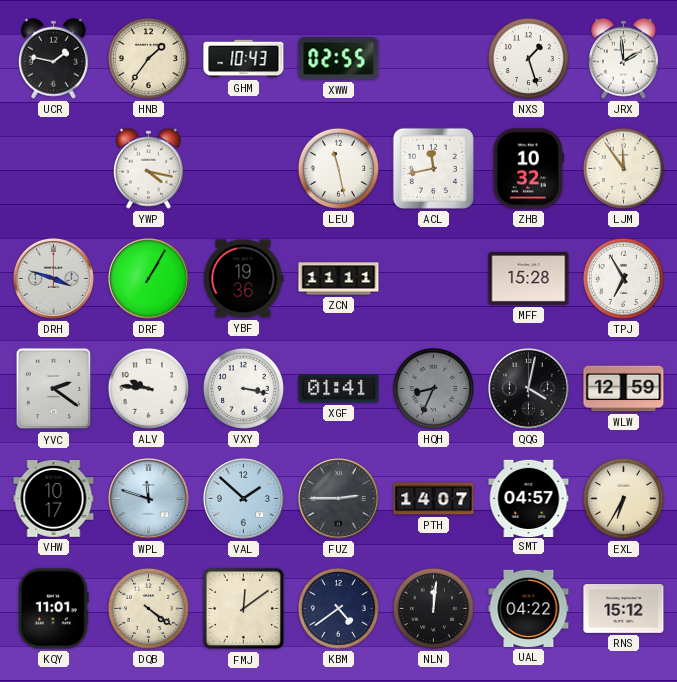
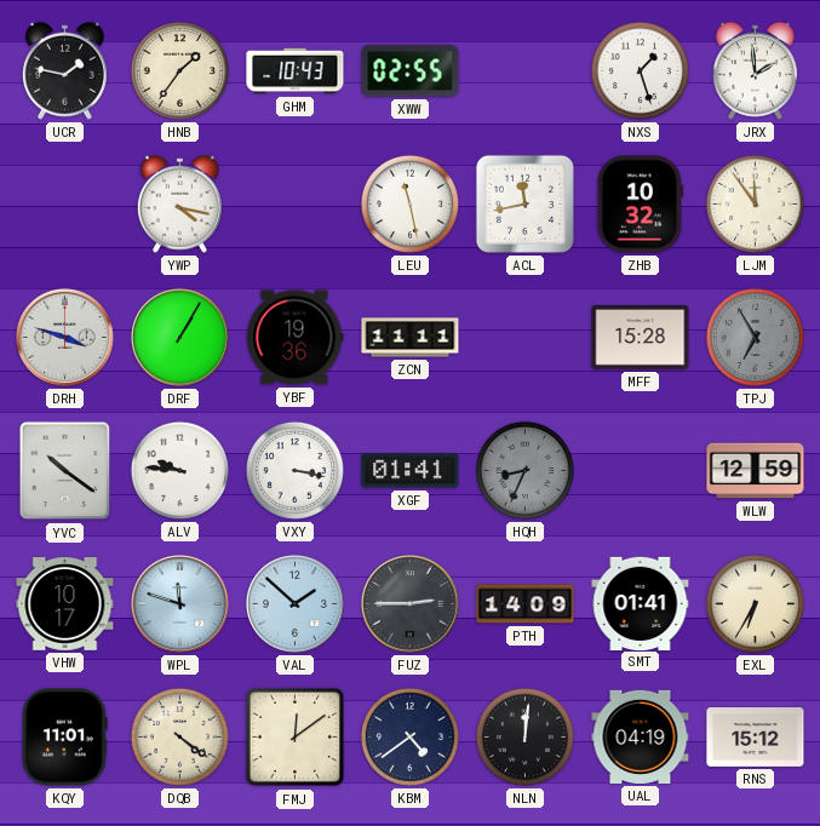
TPJ dial: white -> grey (755, 337)
YVC: 2:21 -> 10:21 (65, 471)
QQG: 4:02 -> none (528, 388)
PTH: 14:07 -> 14:09 (526, 604)
SMT: 04:57 -> 01:41 (641, 603)
UAL: 04:22 -> 04:19 (641, 736)
